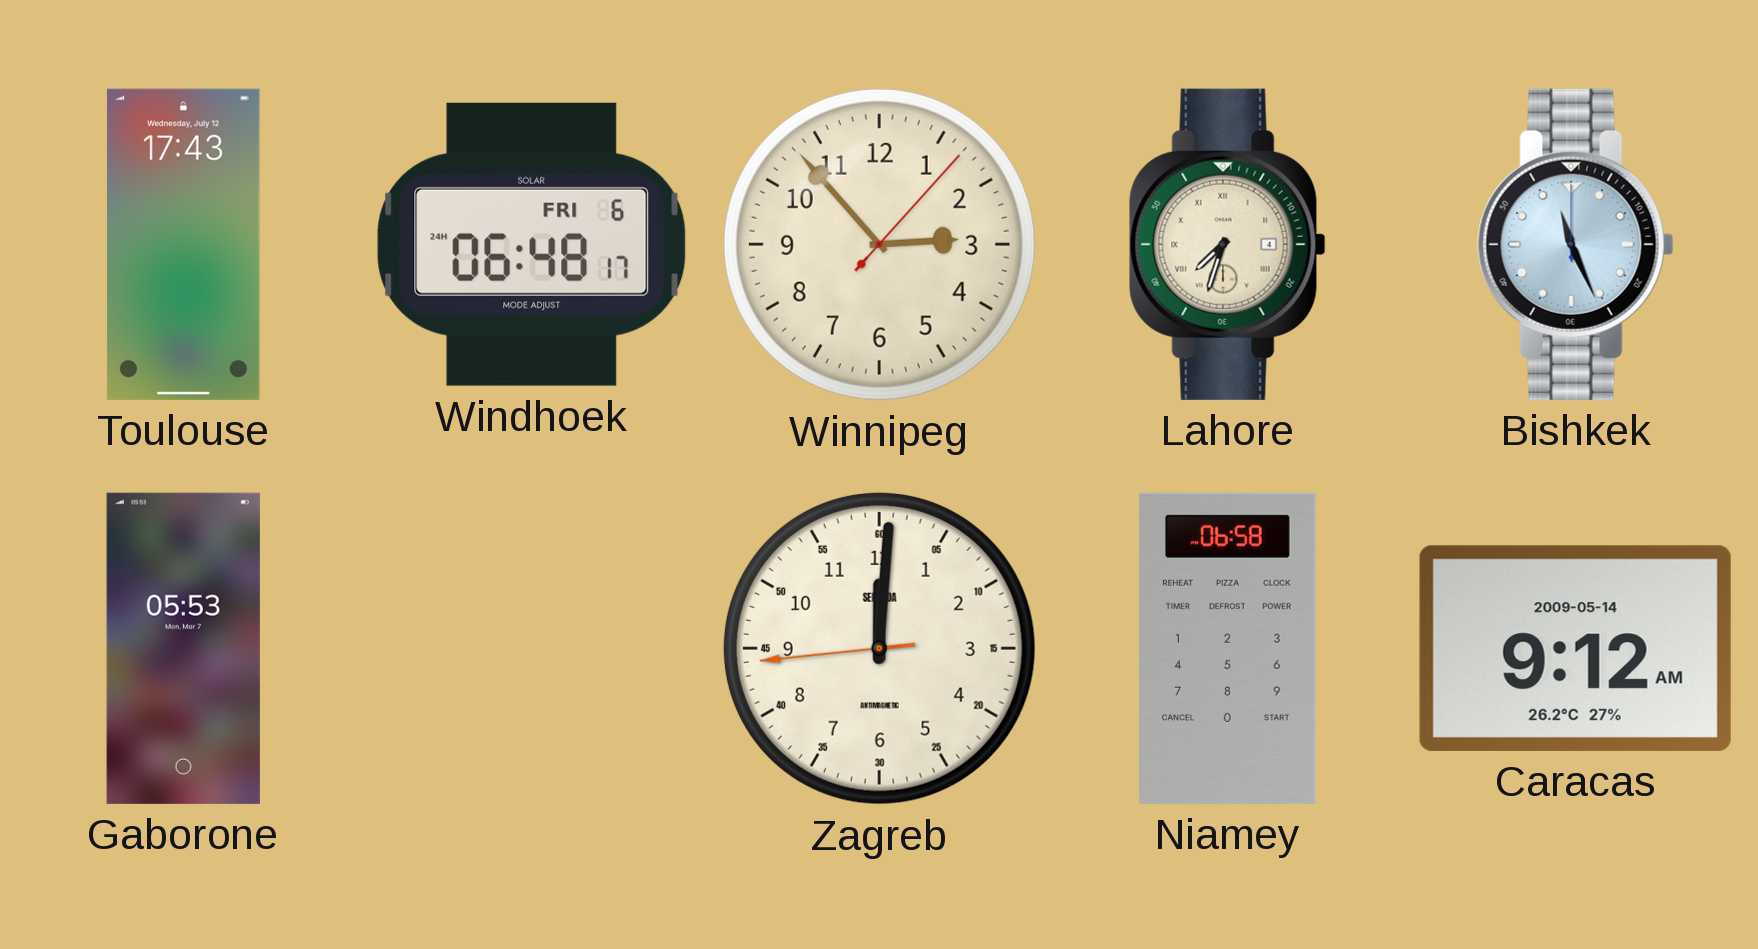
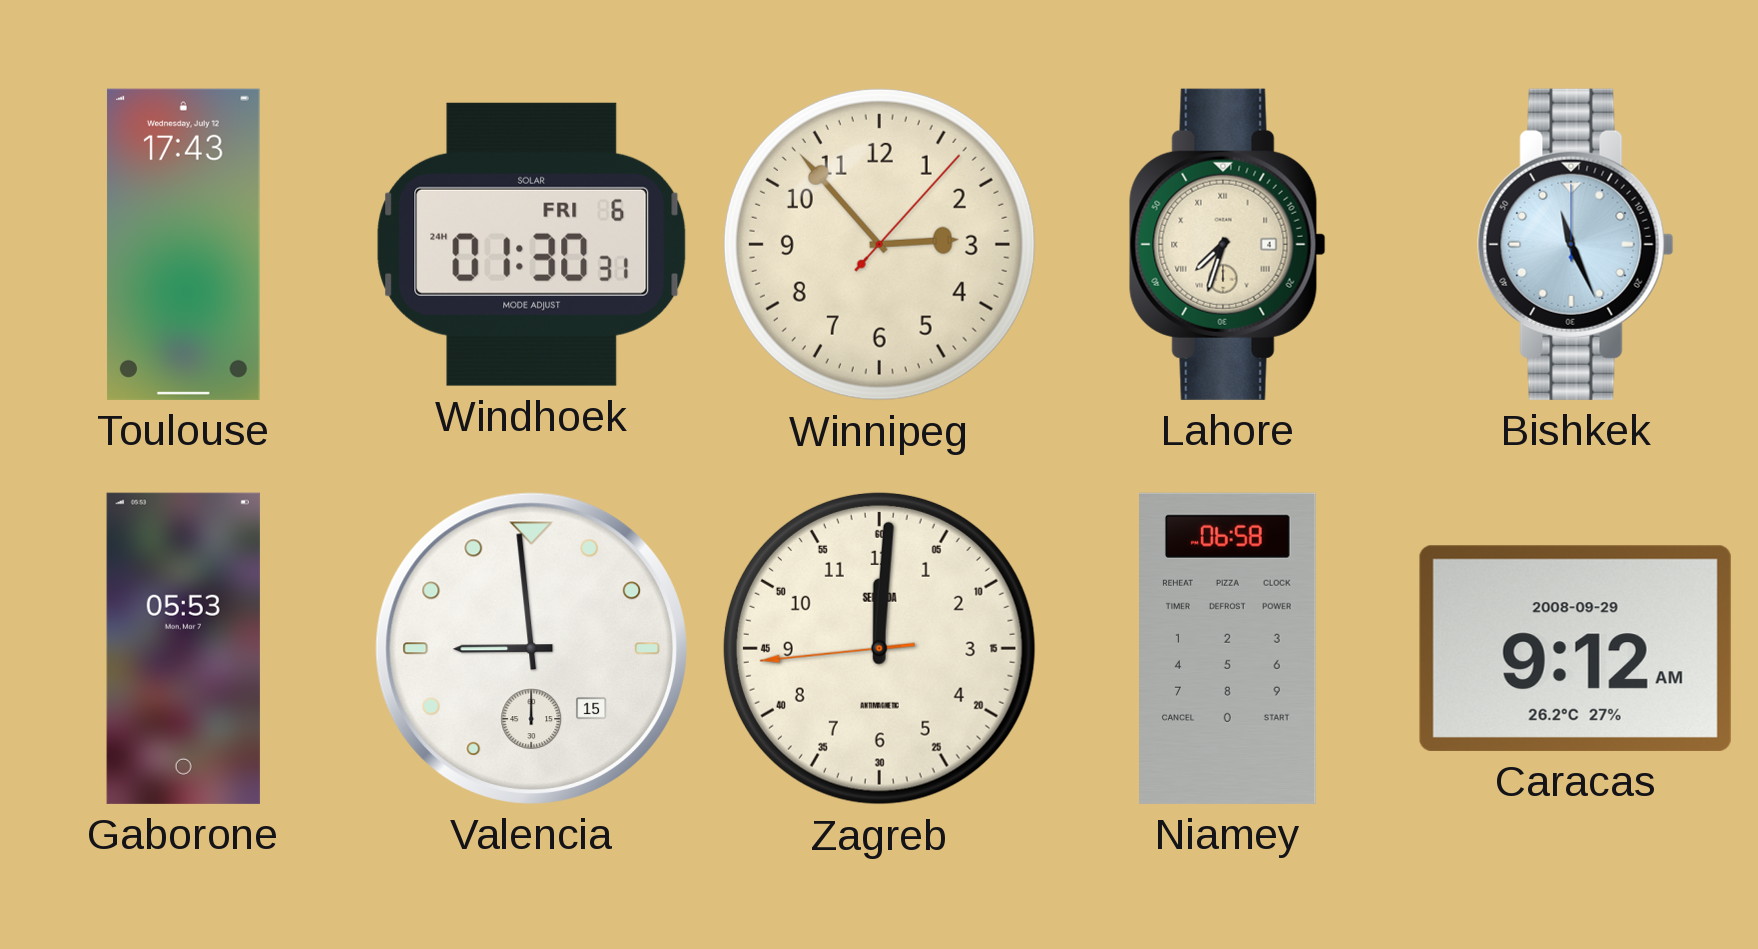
Windhoek: 06:48 -> 01:30 (532, 244)
Valencia: none -> 8:59 (531, 648)
Caracas date: 2009-05-14 -> 2008-09-29 (1575, 648)
